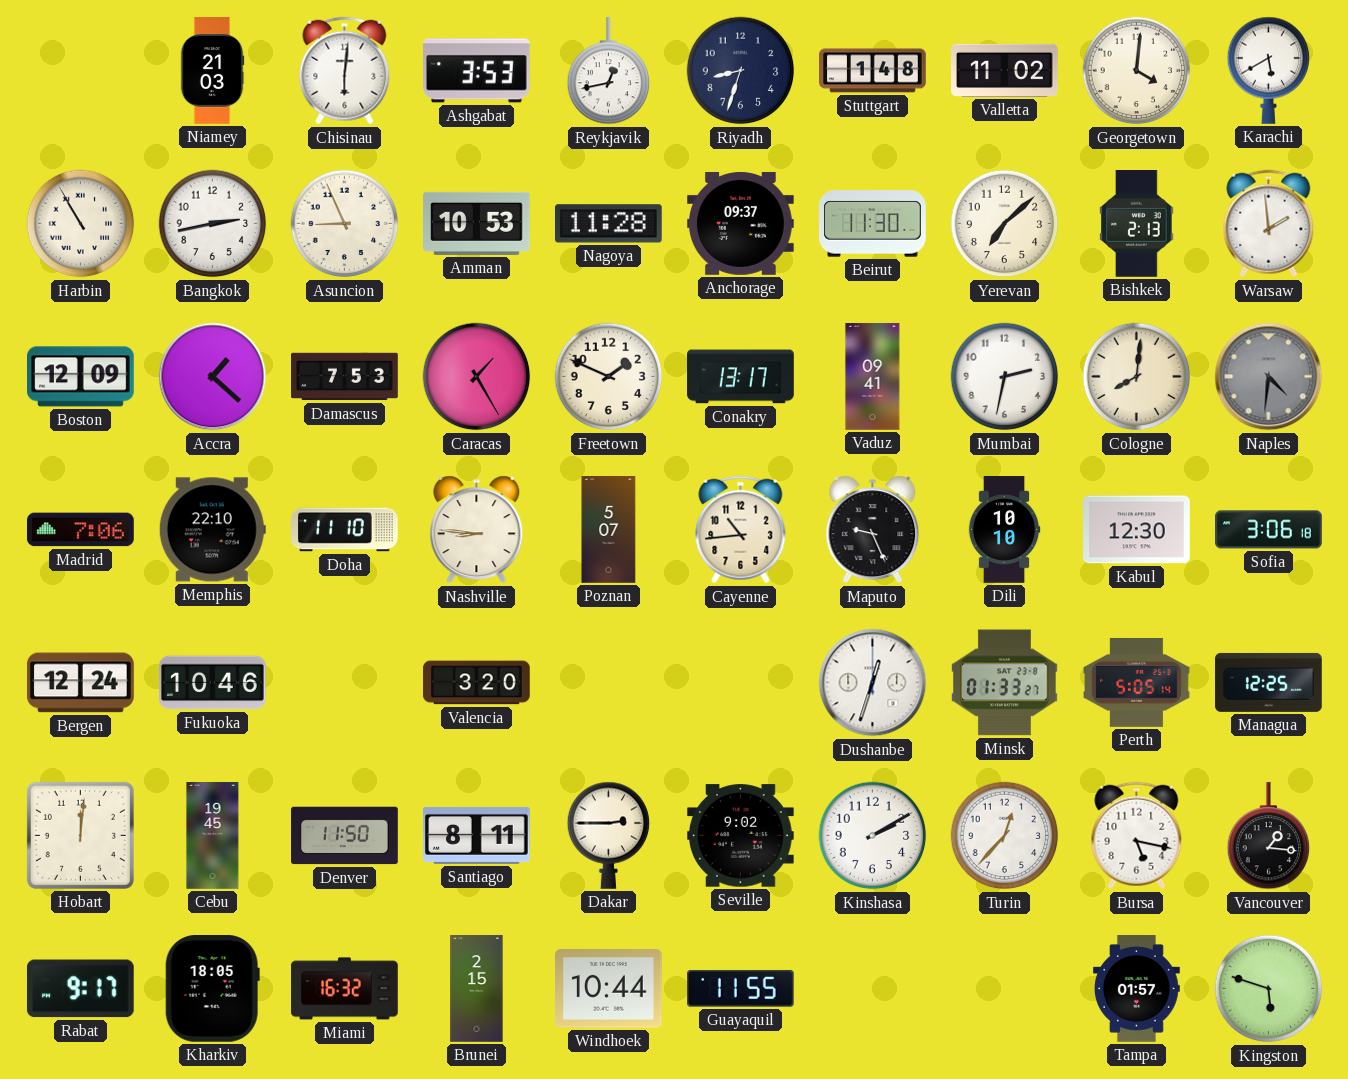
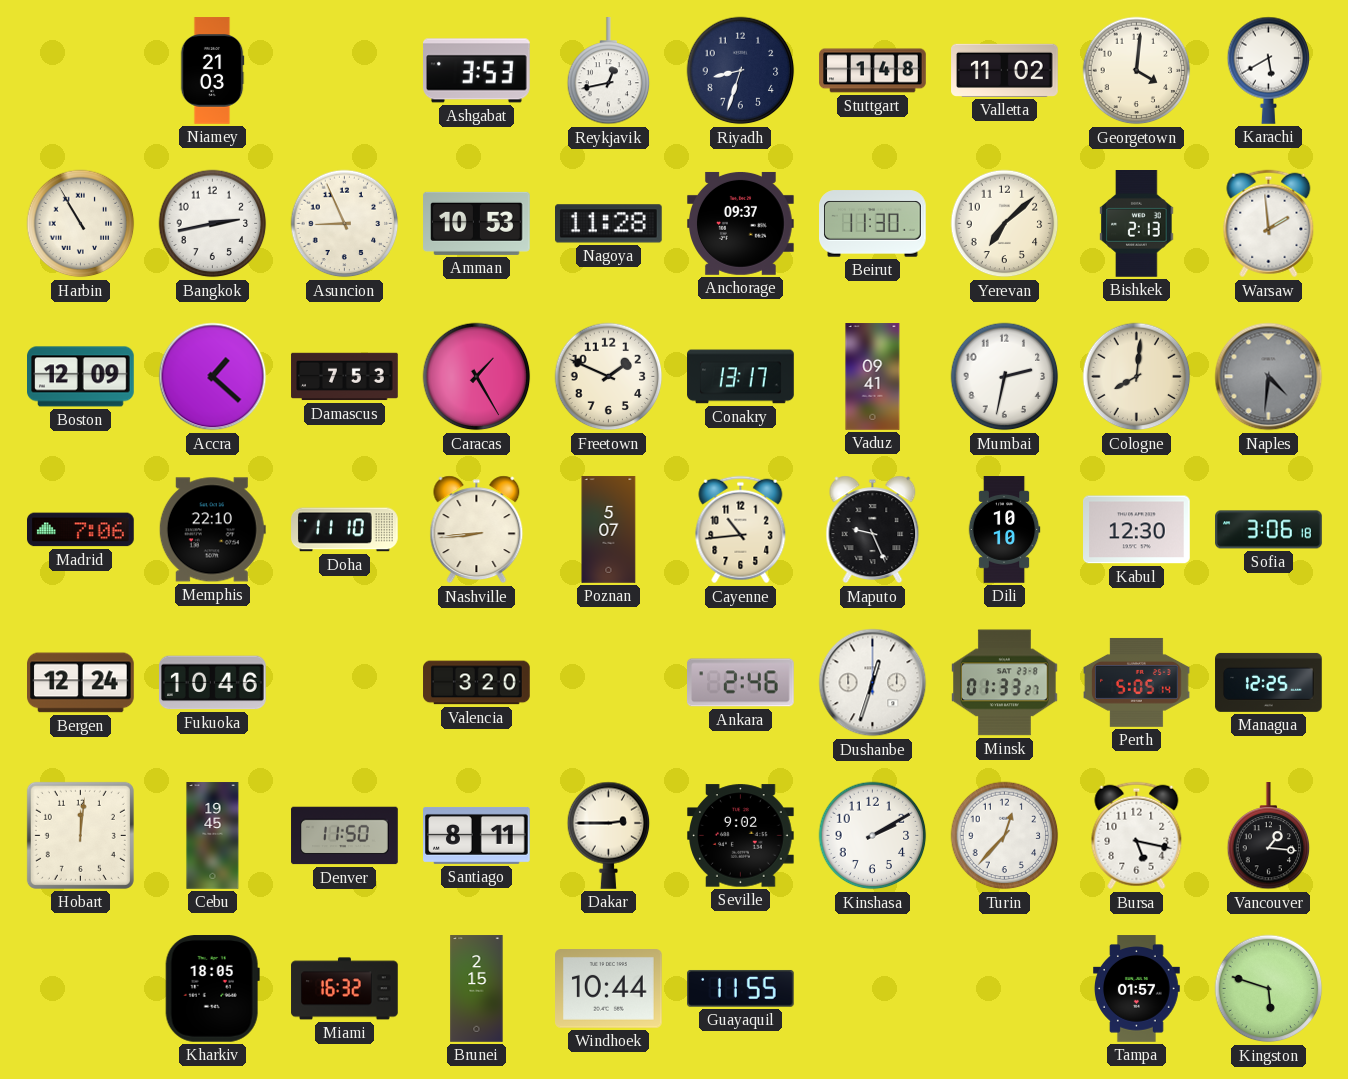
Chisinau: 6:01 -> none (345, 71)
Nashville: 8:46 -> 8:44 (477, 530)
Ankara: none -> 2:46 (741, 683)
Rabat: 9:17 -> none (80, 989)
